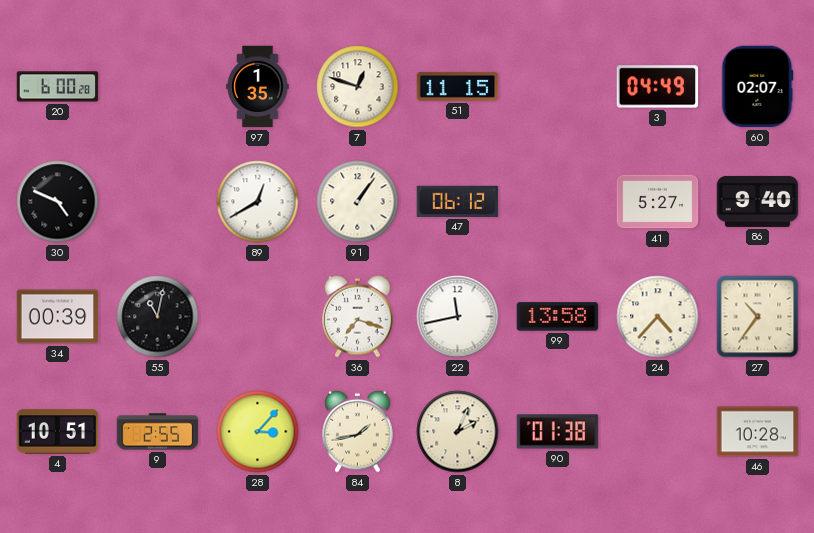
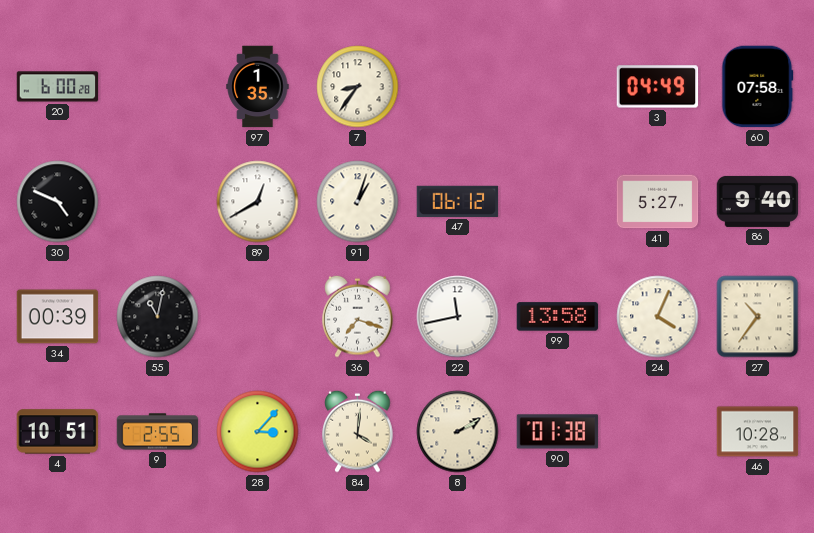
7: 12:48 -> 8:36 (358, 87)
51: 11:15 -> none (458, 86)
60: 02:07 -> 07:58 (758, 87)
91: 1:06 -> 1:03 (358, 202)
24: 4:37 -> 4:04 (658, 317)
84: 1:43 -> 4:01 (358, 431)
8: 2:04 -> 2:10 (458, 432)
